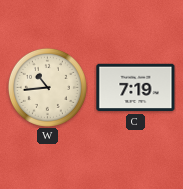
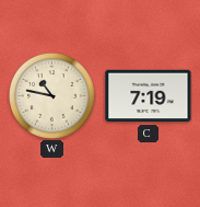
W: 10:44 -> 10:47 (51, 95)
